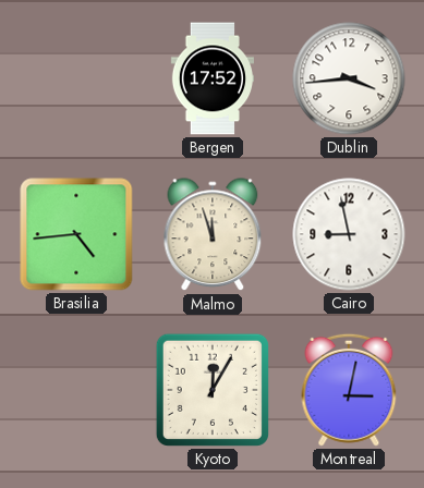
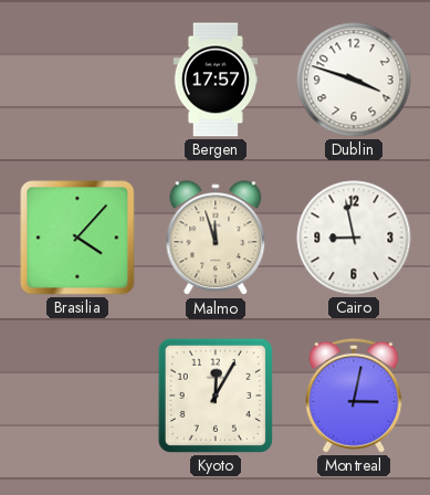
Bergen: 17:52 -> 17:57 (214, 80)
Dublin: 3:44 -> 3:48 (354, 80)
Brasilia: 4:44 -> 4:07 (77, 238)
